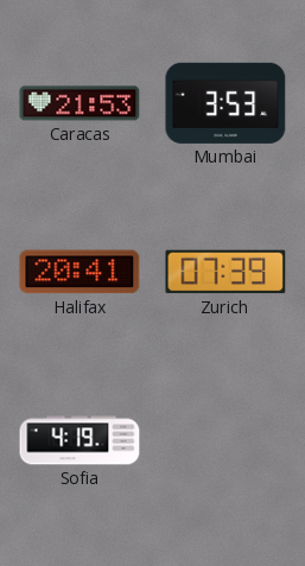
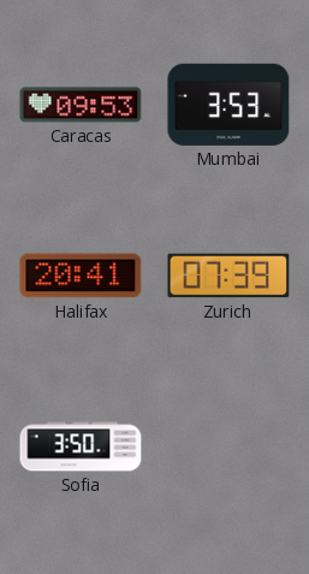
Caracas: 21:53 -> 09:53 (81, 105)
Sofia: 4:19 -> 3:50 (81, 446)
